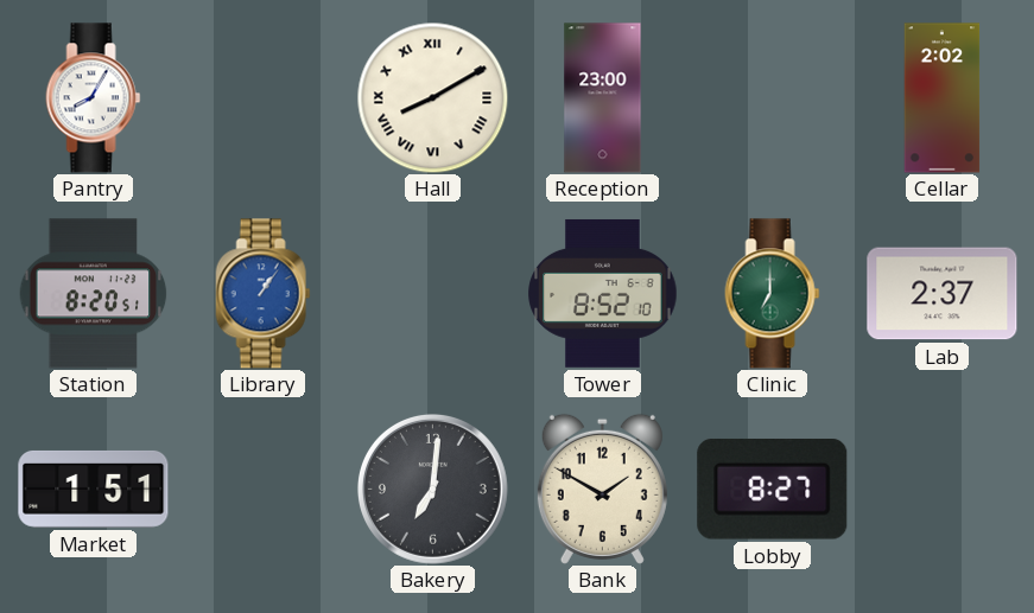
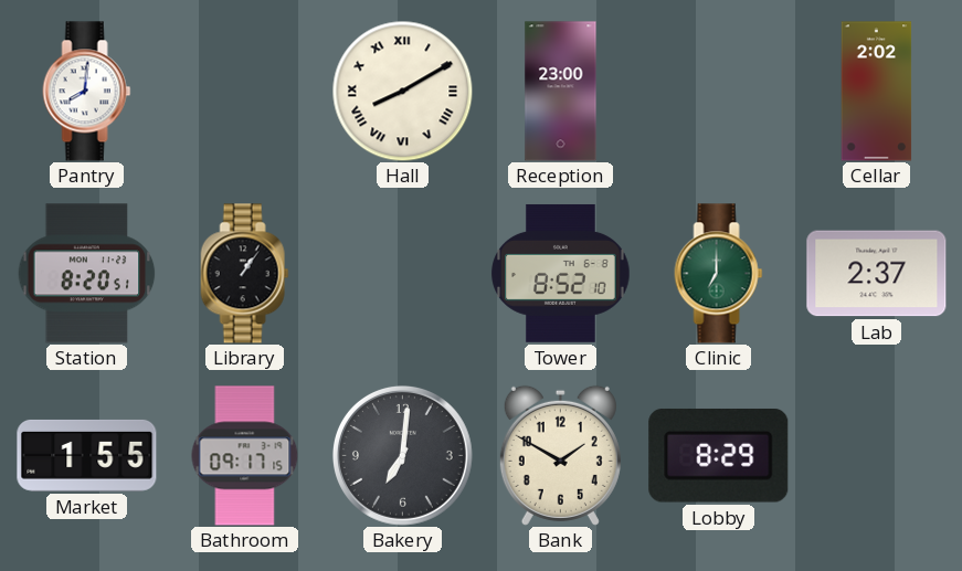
Pantry: 8:05 -> 8:01 (87, 92)
Library dial: blue -> black (245, 274)
Market: 1:51 -> 1:55 (87, 455)
Bathroom: none -> 09:17 (245, 456)
Lobby: 8:27 -> 8:29 (719, 456)
